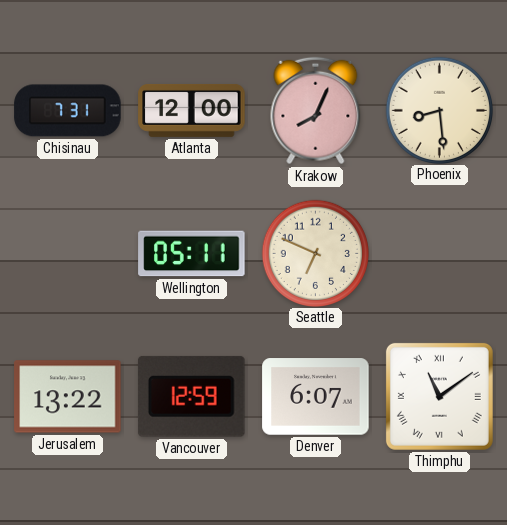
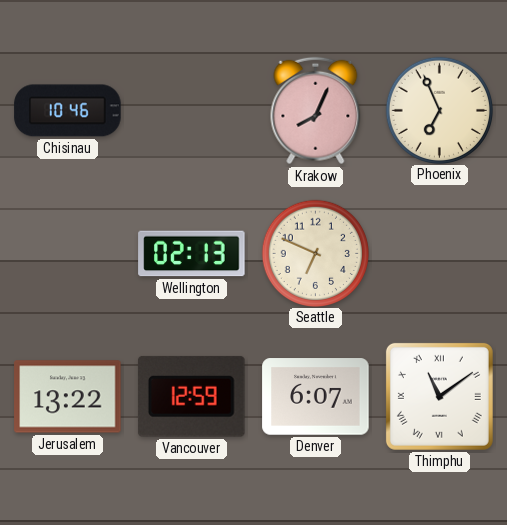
Chisinau: 7:31 -> 10:46 (68, 111)
Atlanta: 12:00 -> none (192, 110)
Phoenix: 8:29 -> 6:56 (439, 110)
Wellington: 05:11 -> 02:13 (192, 254)
